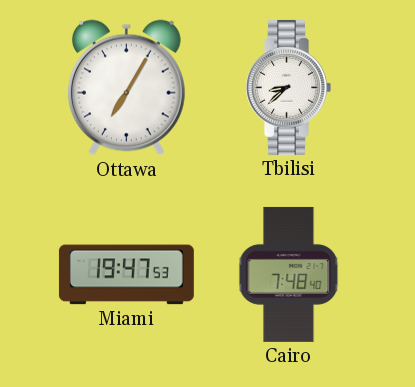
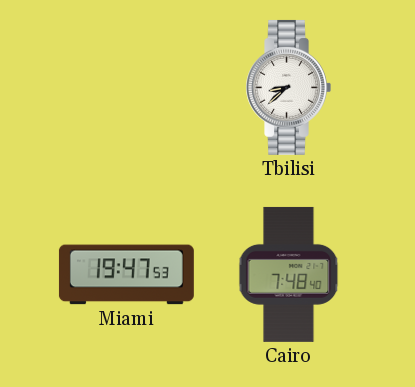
Ottawa: 7:05 -> none (126, 88)
